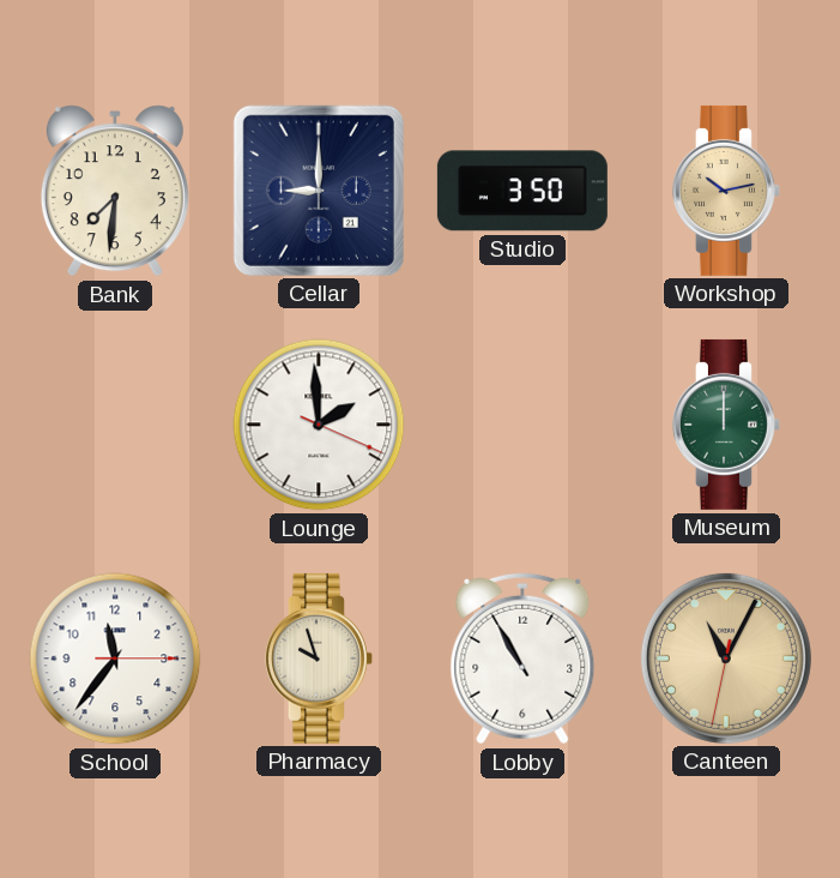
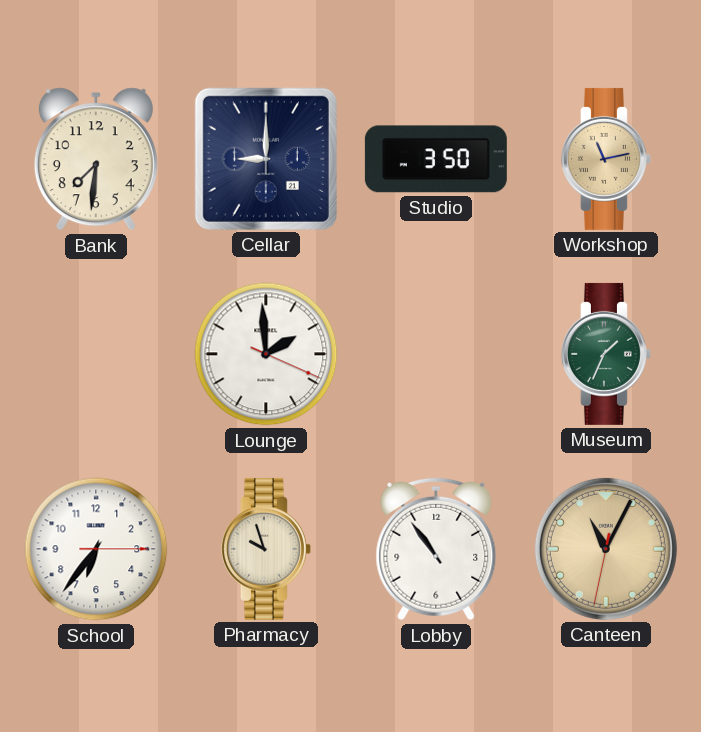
Workshop: 10:13 -> 11:13 (606, 159)
Museum: 12:00 -> 1:34 (606, 354)
School: 11:36 -> 6:36 (96, 549)
Lobby: 10:55 -> 10:54 (436, 549)
